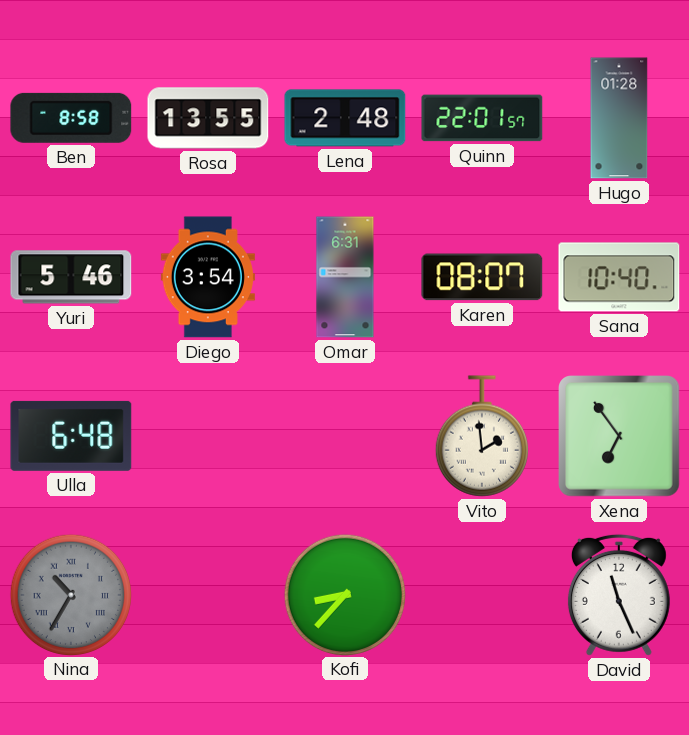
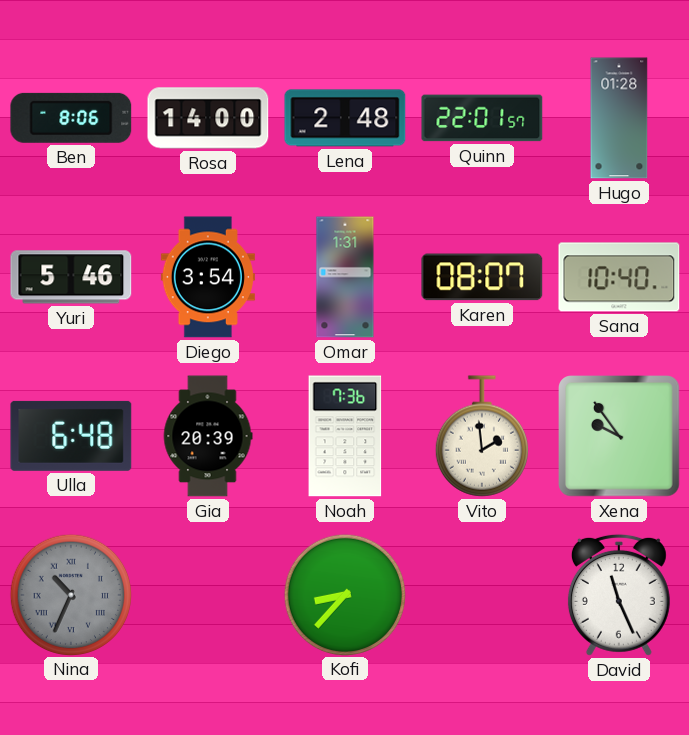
Ben: 8:58 -> 8:06 (71, 118)
Rosa: 13:55 -> 14:00 (208, 118)
Omar: 6:31 -> 1:31 (345, 277)
Gia: none -> 20:39 (208, 436)
Noah: none -> 7:36 (345, 436)
Xena: 6:54 -> 9:54 (620, 437)
Nina: 10:35 -> 10:34 (70, 594)
